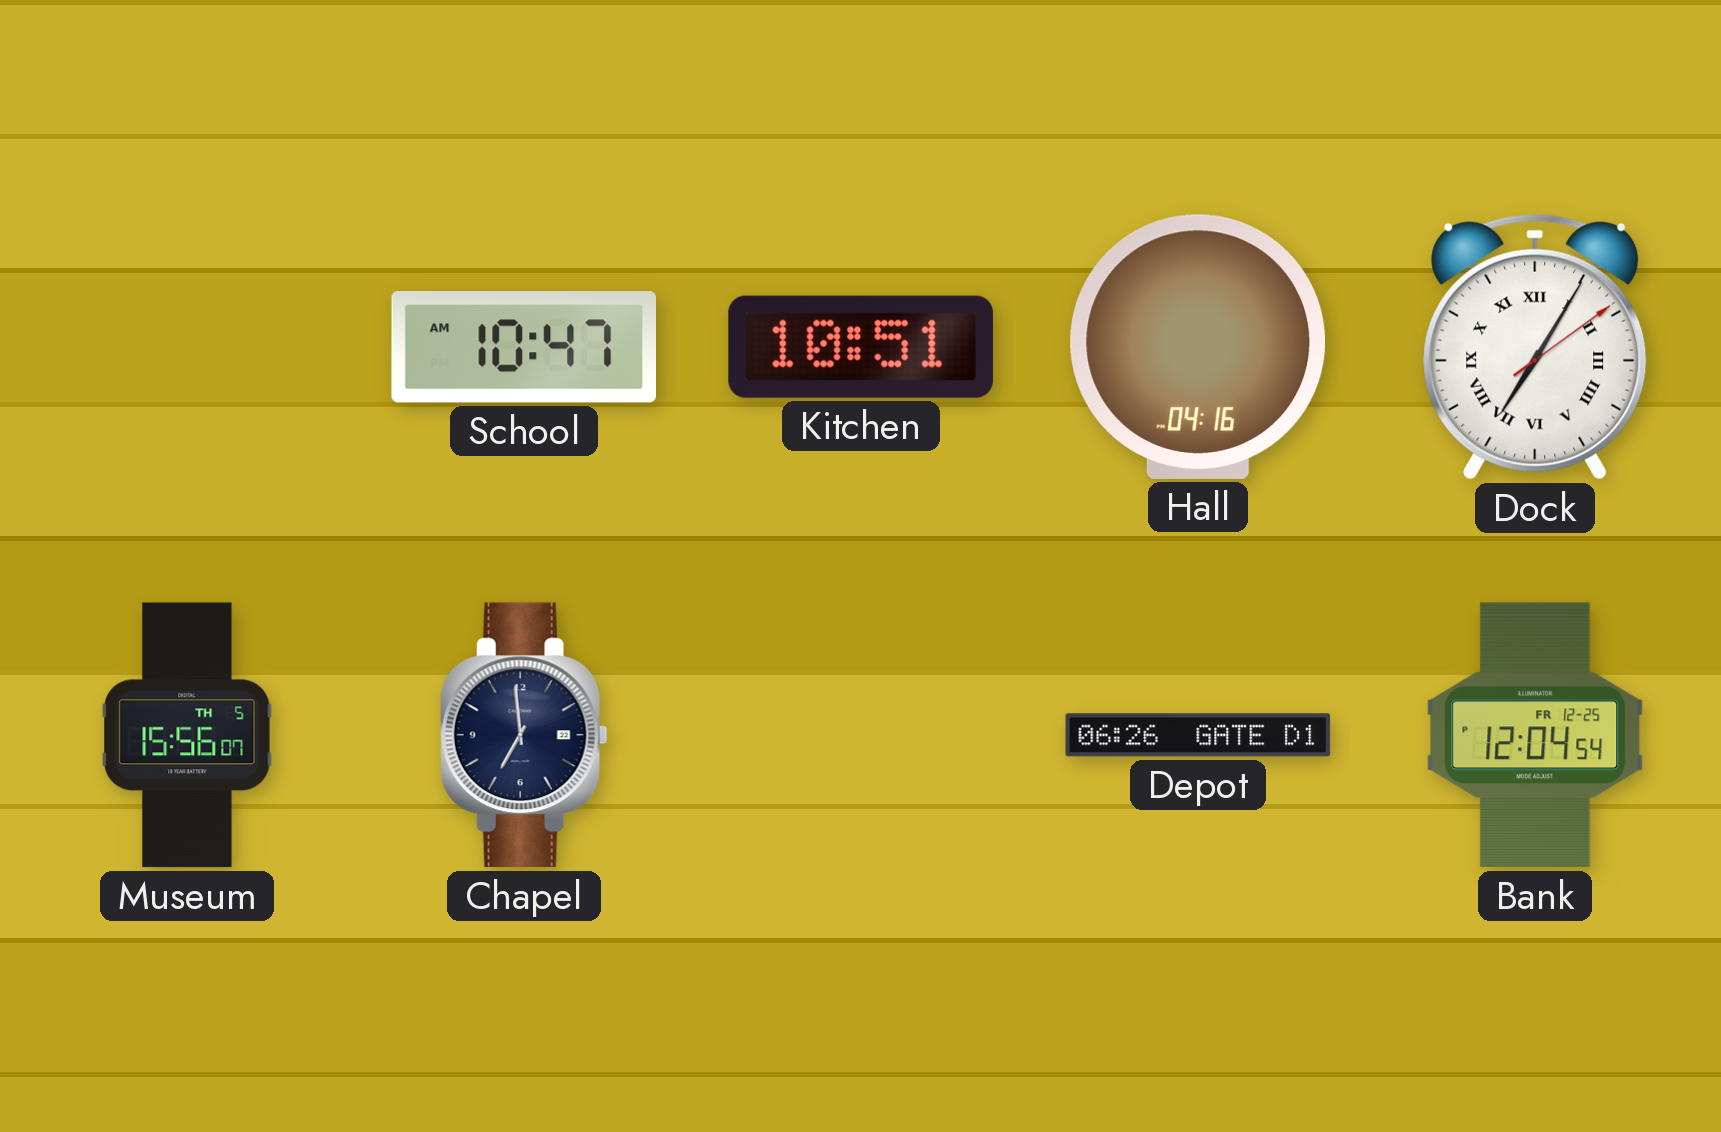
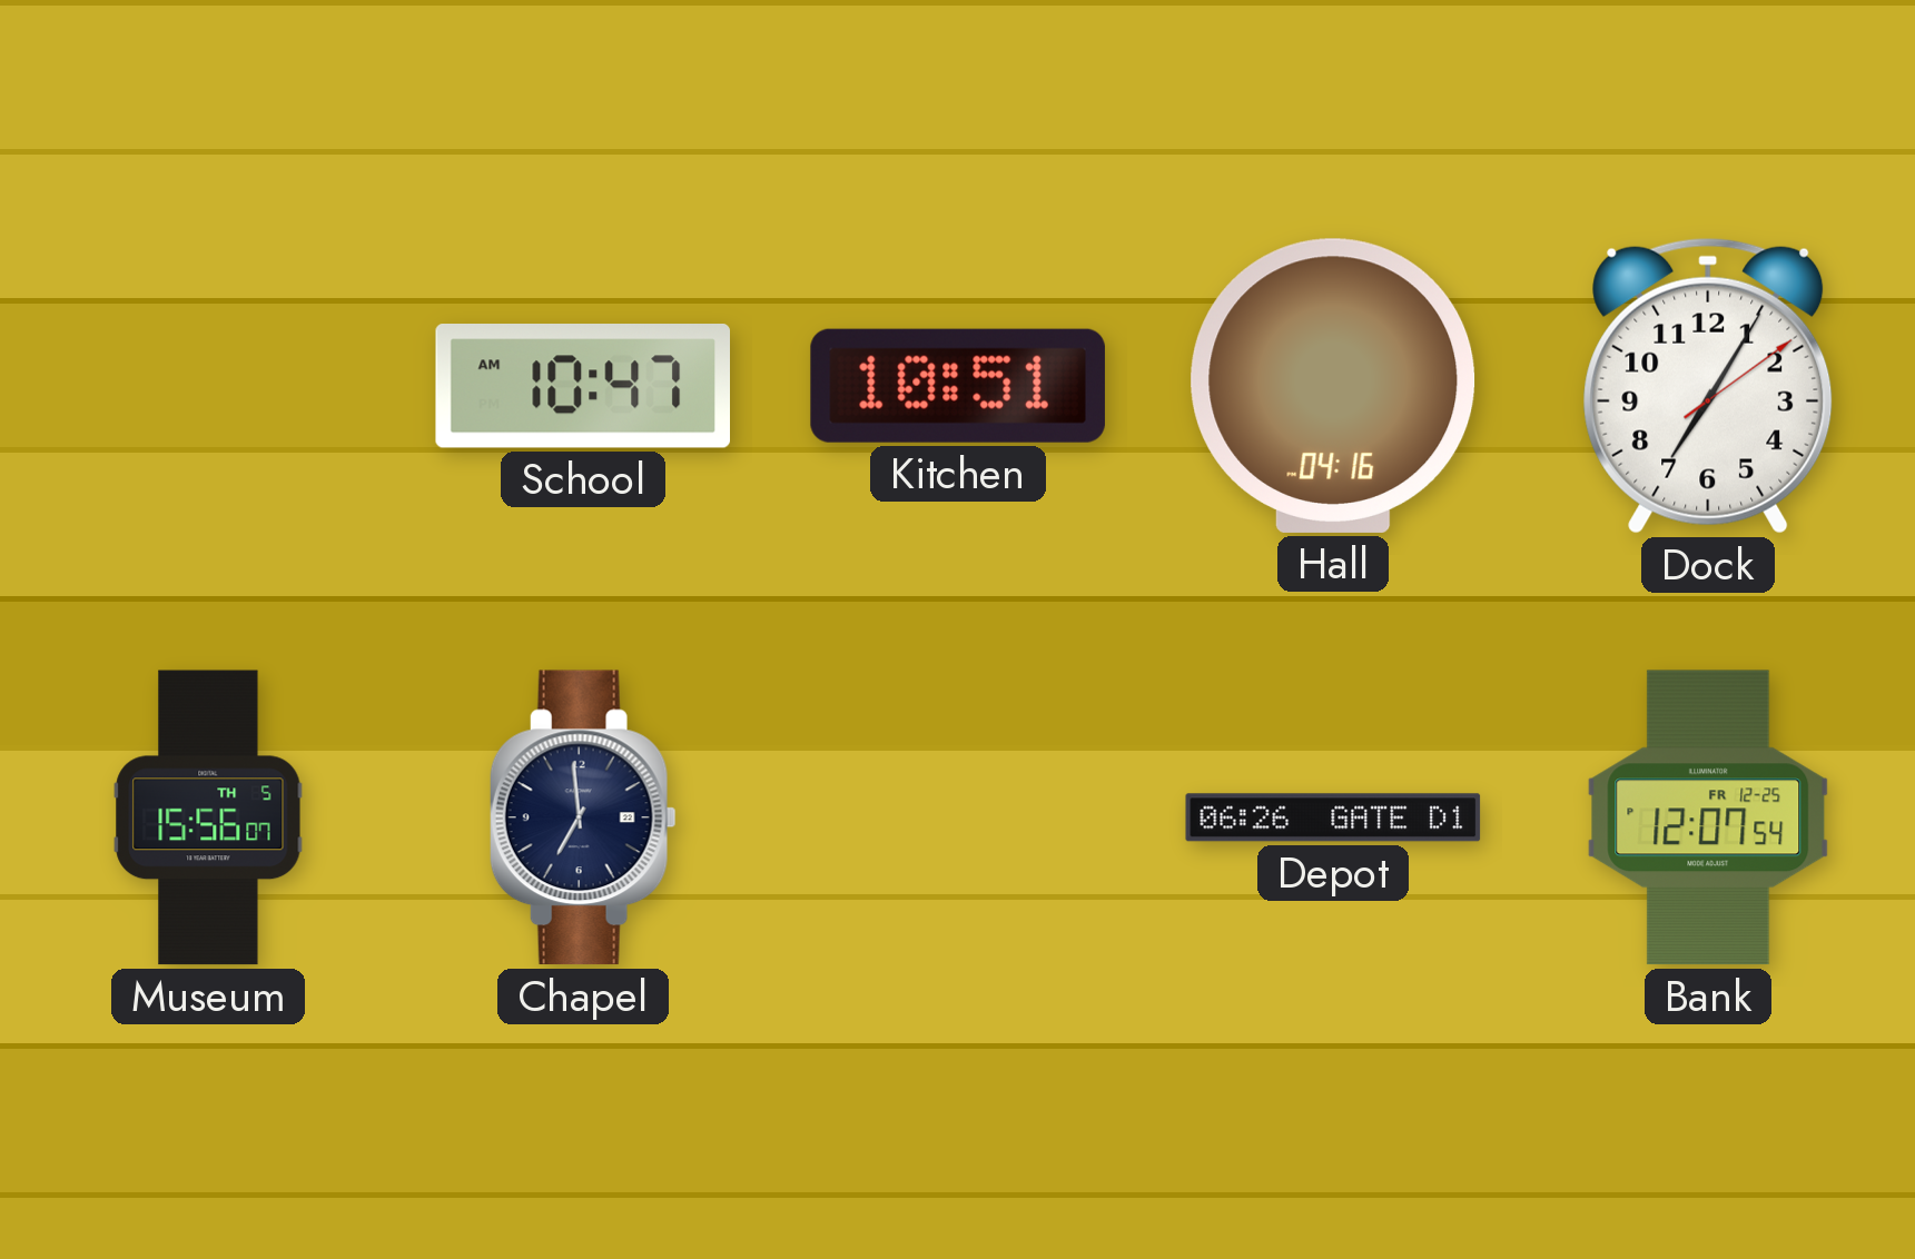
Dock numerals: Roman -> Arabic (1708, 386)
Bank: 12:04 -> 12:07 (1708, 817)
